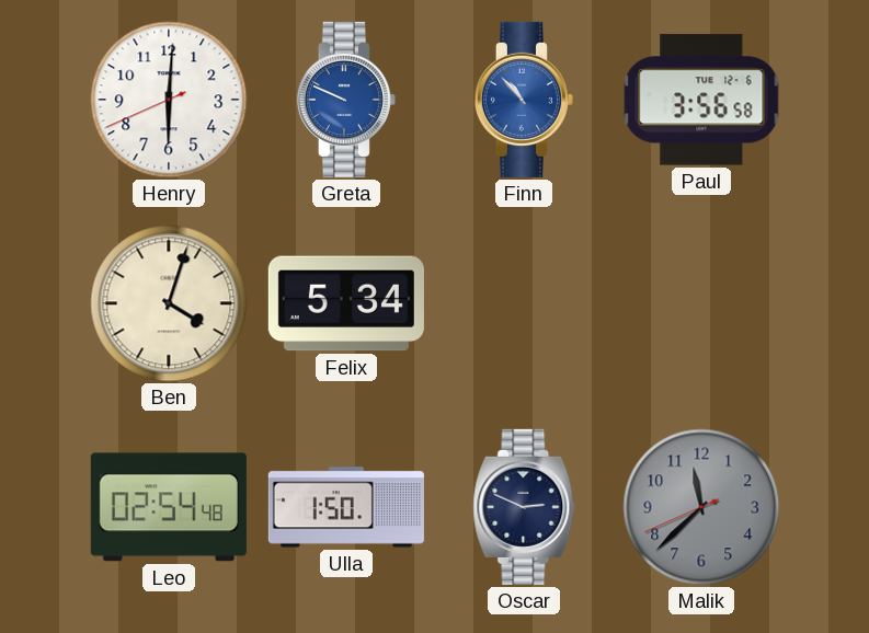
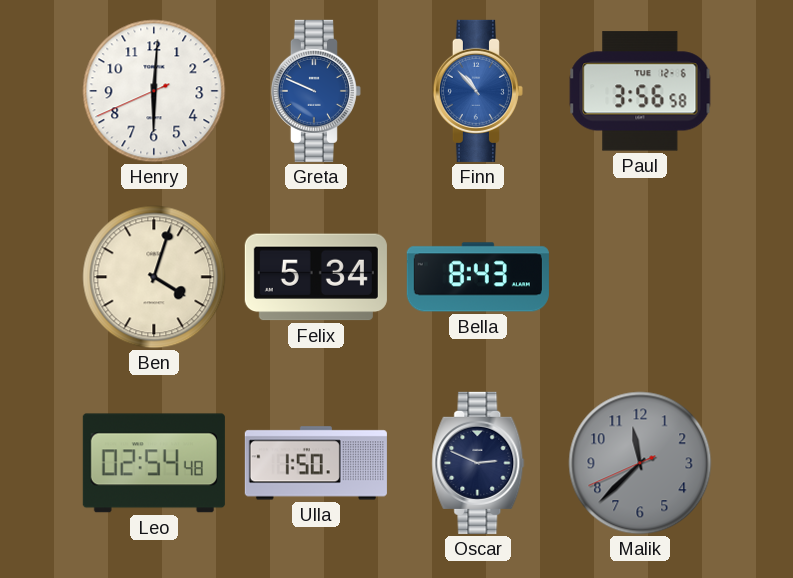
Bella: none -> 8:43 (478, 277)
